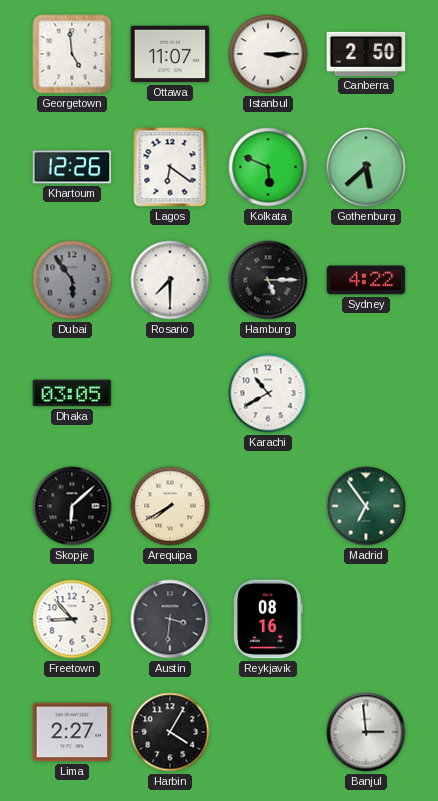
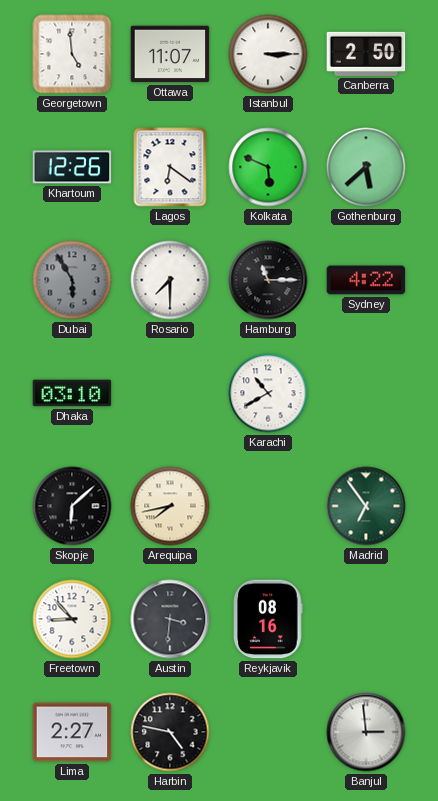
Dubai: 5:54 -> 5:55 (72, 280)
Hamburg: 5:15 -> 11:15 (268, 280)
Dhaka: 03:05 -> 03:10 (72, 393)
Arequipa: 7:40 -> 7:43 (170, 506)
Harbin: 4:05 -> 4:47 (170, 732)
